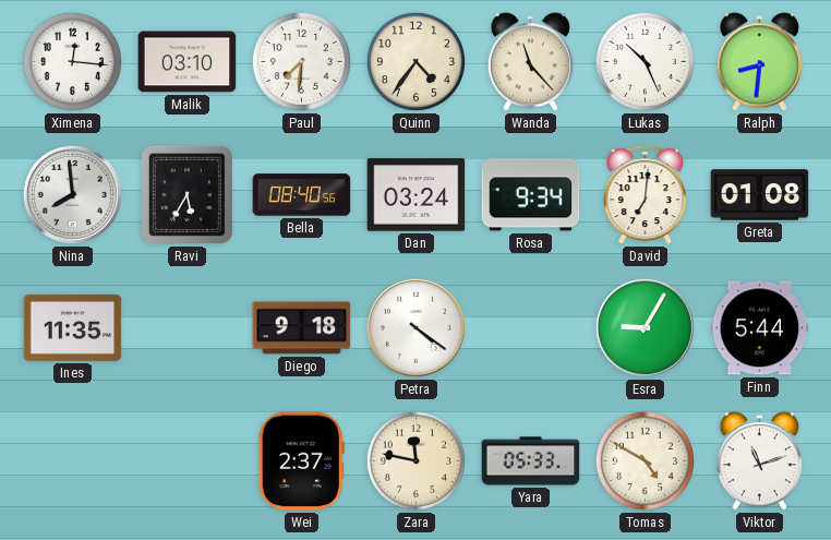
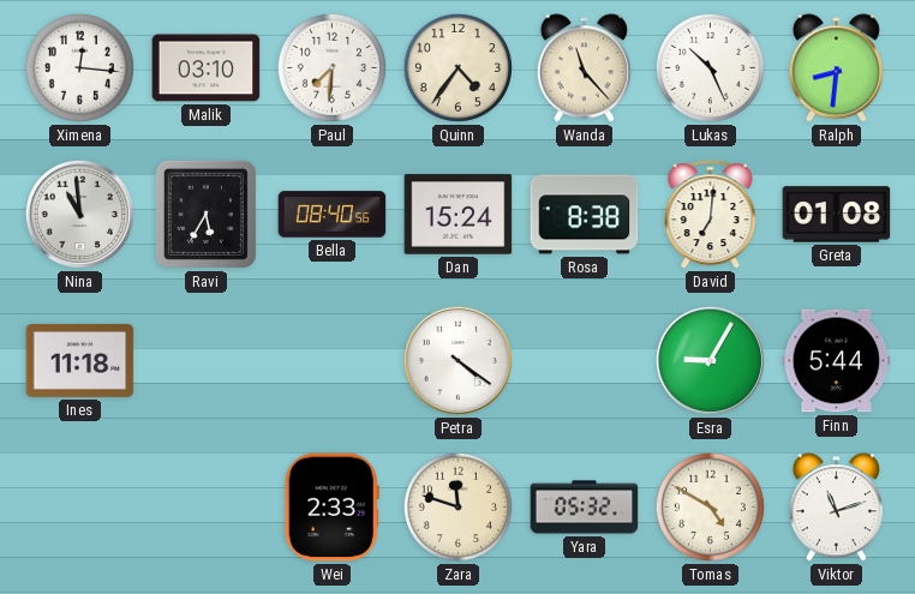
Nina: 7:59 -> 10:59 (79, 214)
Dan: 03:24 -> 15:24 (459, 215)
Rosa: 9:34 -> 8:38 (585, 215)
Ines: 11:35 -> 11:18 (80, 360)
Diego: 9:18 -> none (302, 328)
Wei: 2:37 -> 2:33 (331, 508)
Zara: 11:47 -> 11:48 (458, 506)
Yara: 05:33 -> 05:32 (585, 508)
